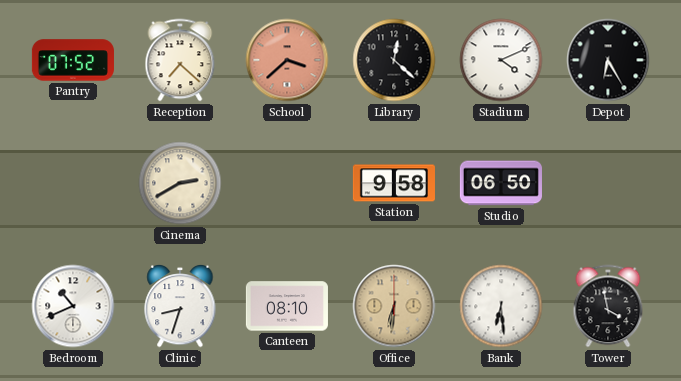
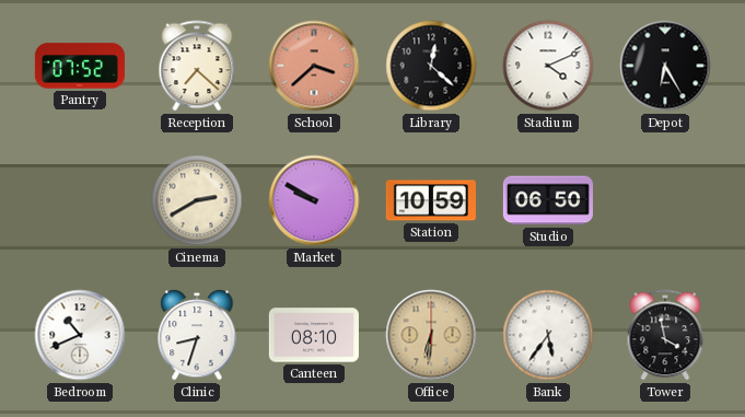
Market: none -> 9:50 (314, 200)
Station: 9:58 -> 10:59 (431, 200)
Bank: 6:29 -> 5:36 (548, 335)
